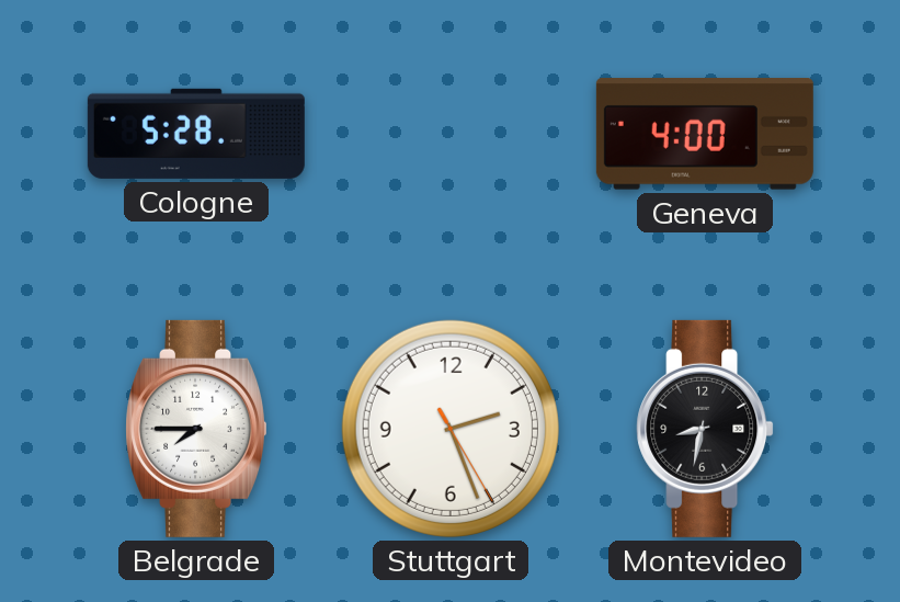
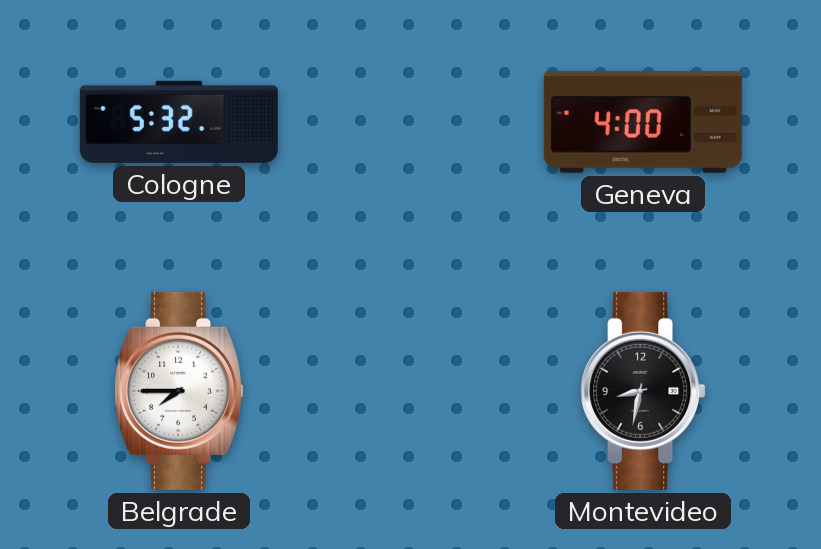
Cologne: 5:28 -> 5:32 (179, 122)
Stuttgart: 2:26 -> none (451, 429)
